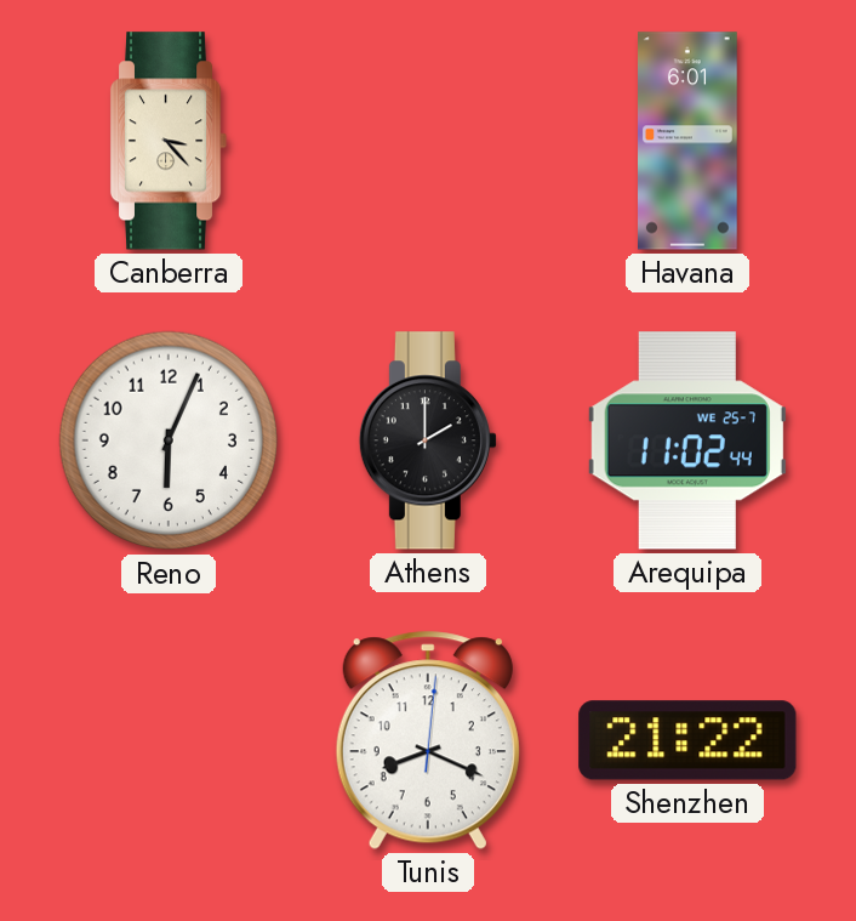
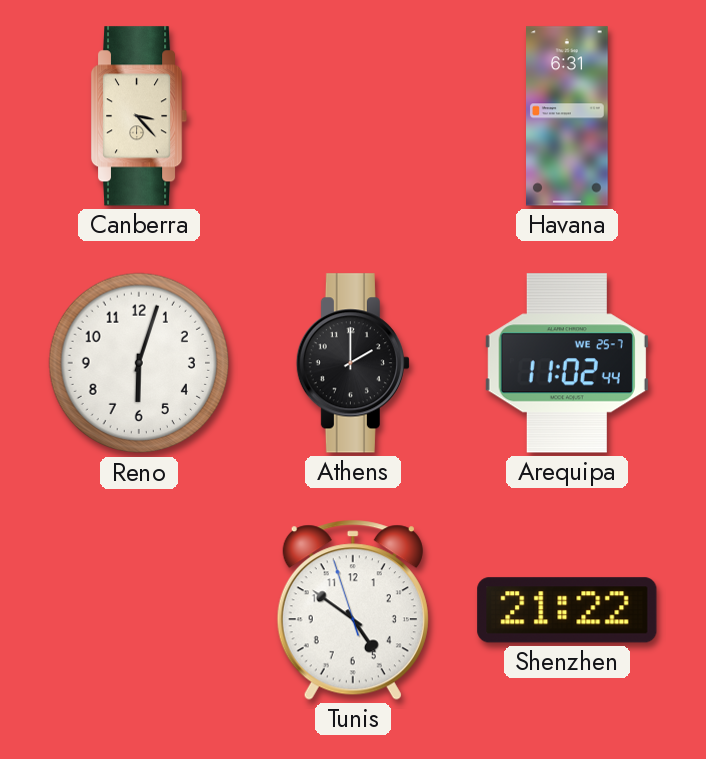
Havana: 6:01 -> 6:31 (568, 116)
Reno: 6:04 -> 6:03 (139, 363)
Tunis: 8:19 -> 4:50 (353, 610)
